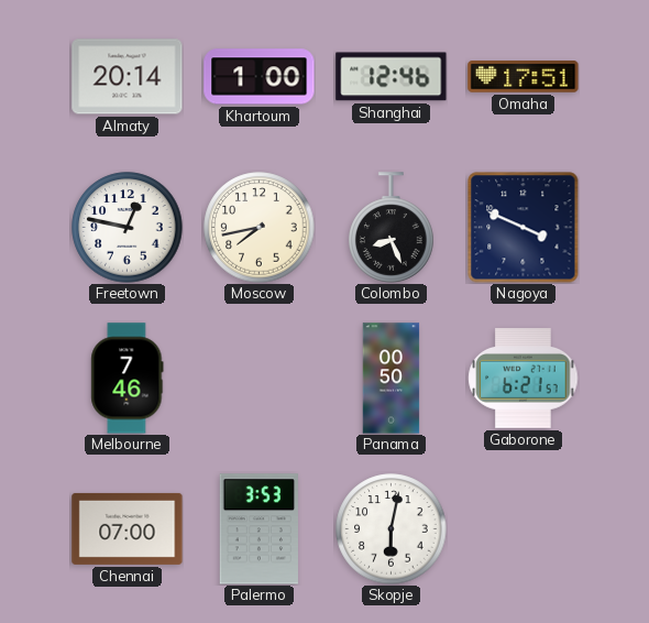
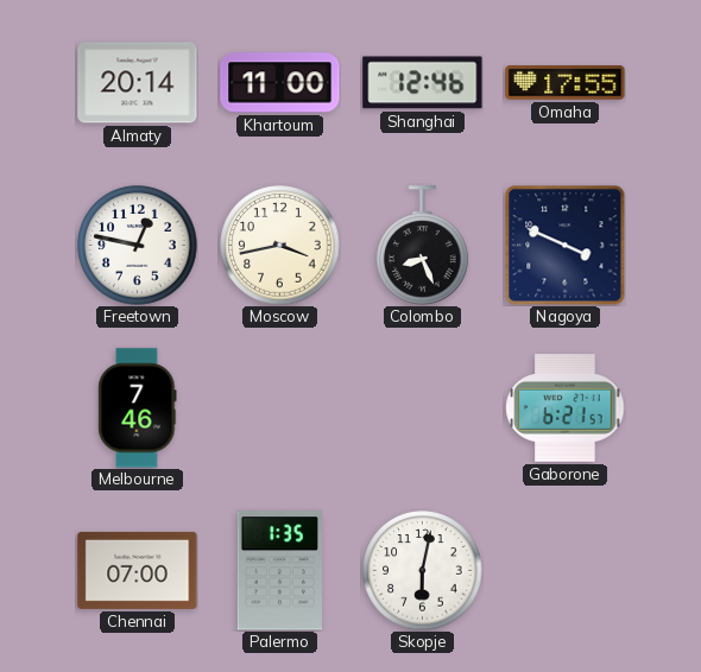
Khartoum: 1:00 -> 11:00 (280, 83)
Omaha: 17:51 -> 17:55 (566, 83)
Moscow: 7:43 -> 3:43 (280, 246)
Panama: 00:50 -> none (392, 379)
Palermo: 3:53 -> 1:35 (279, 571)
